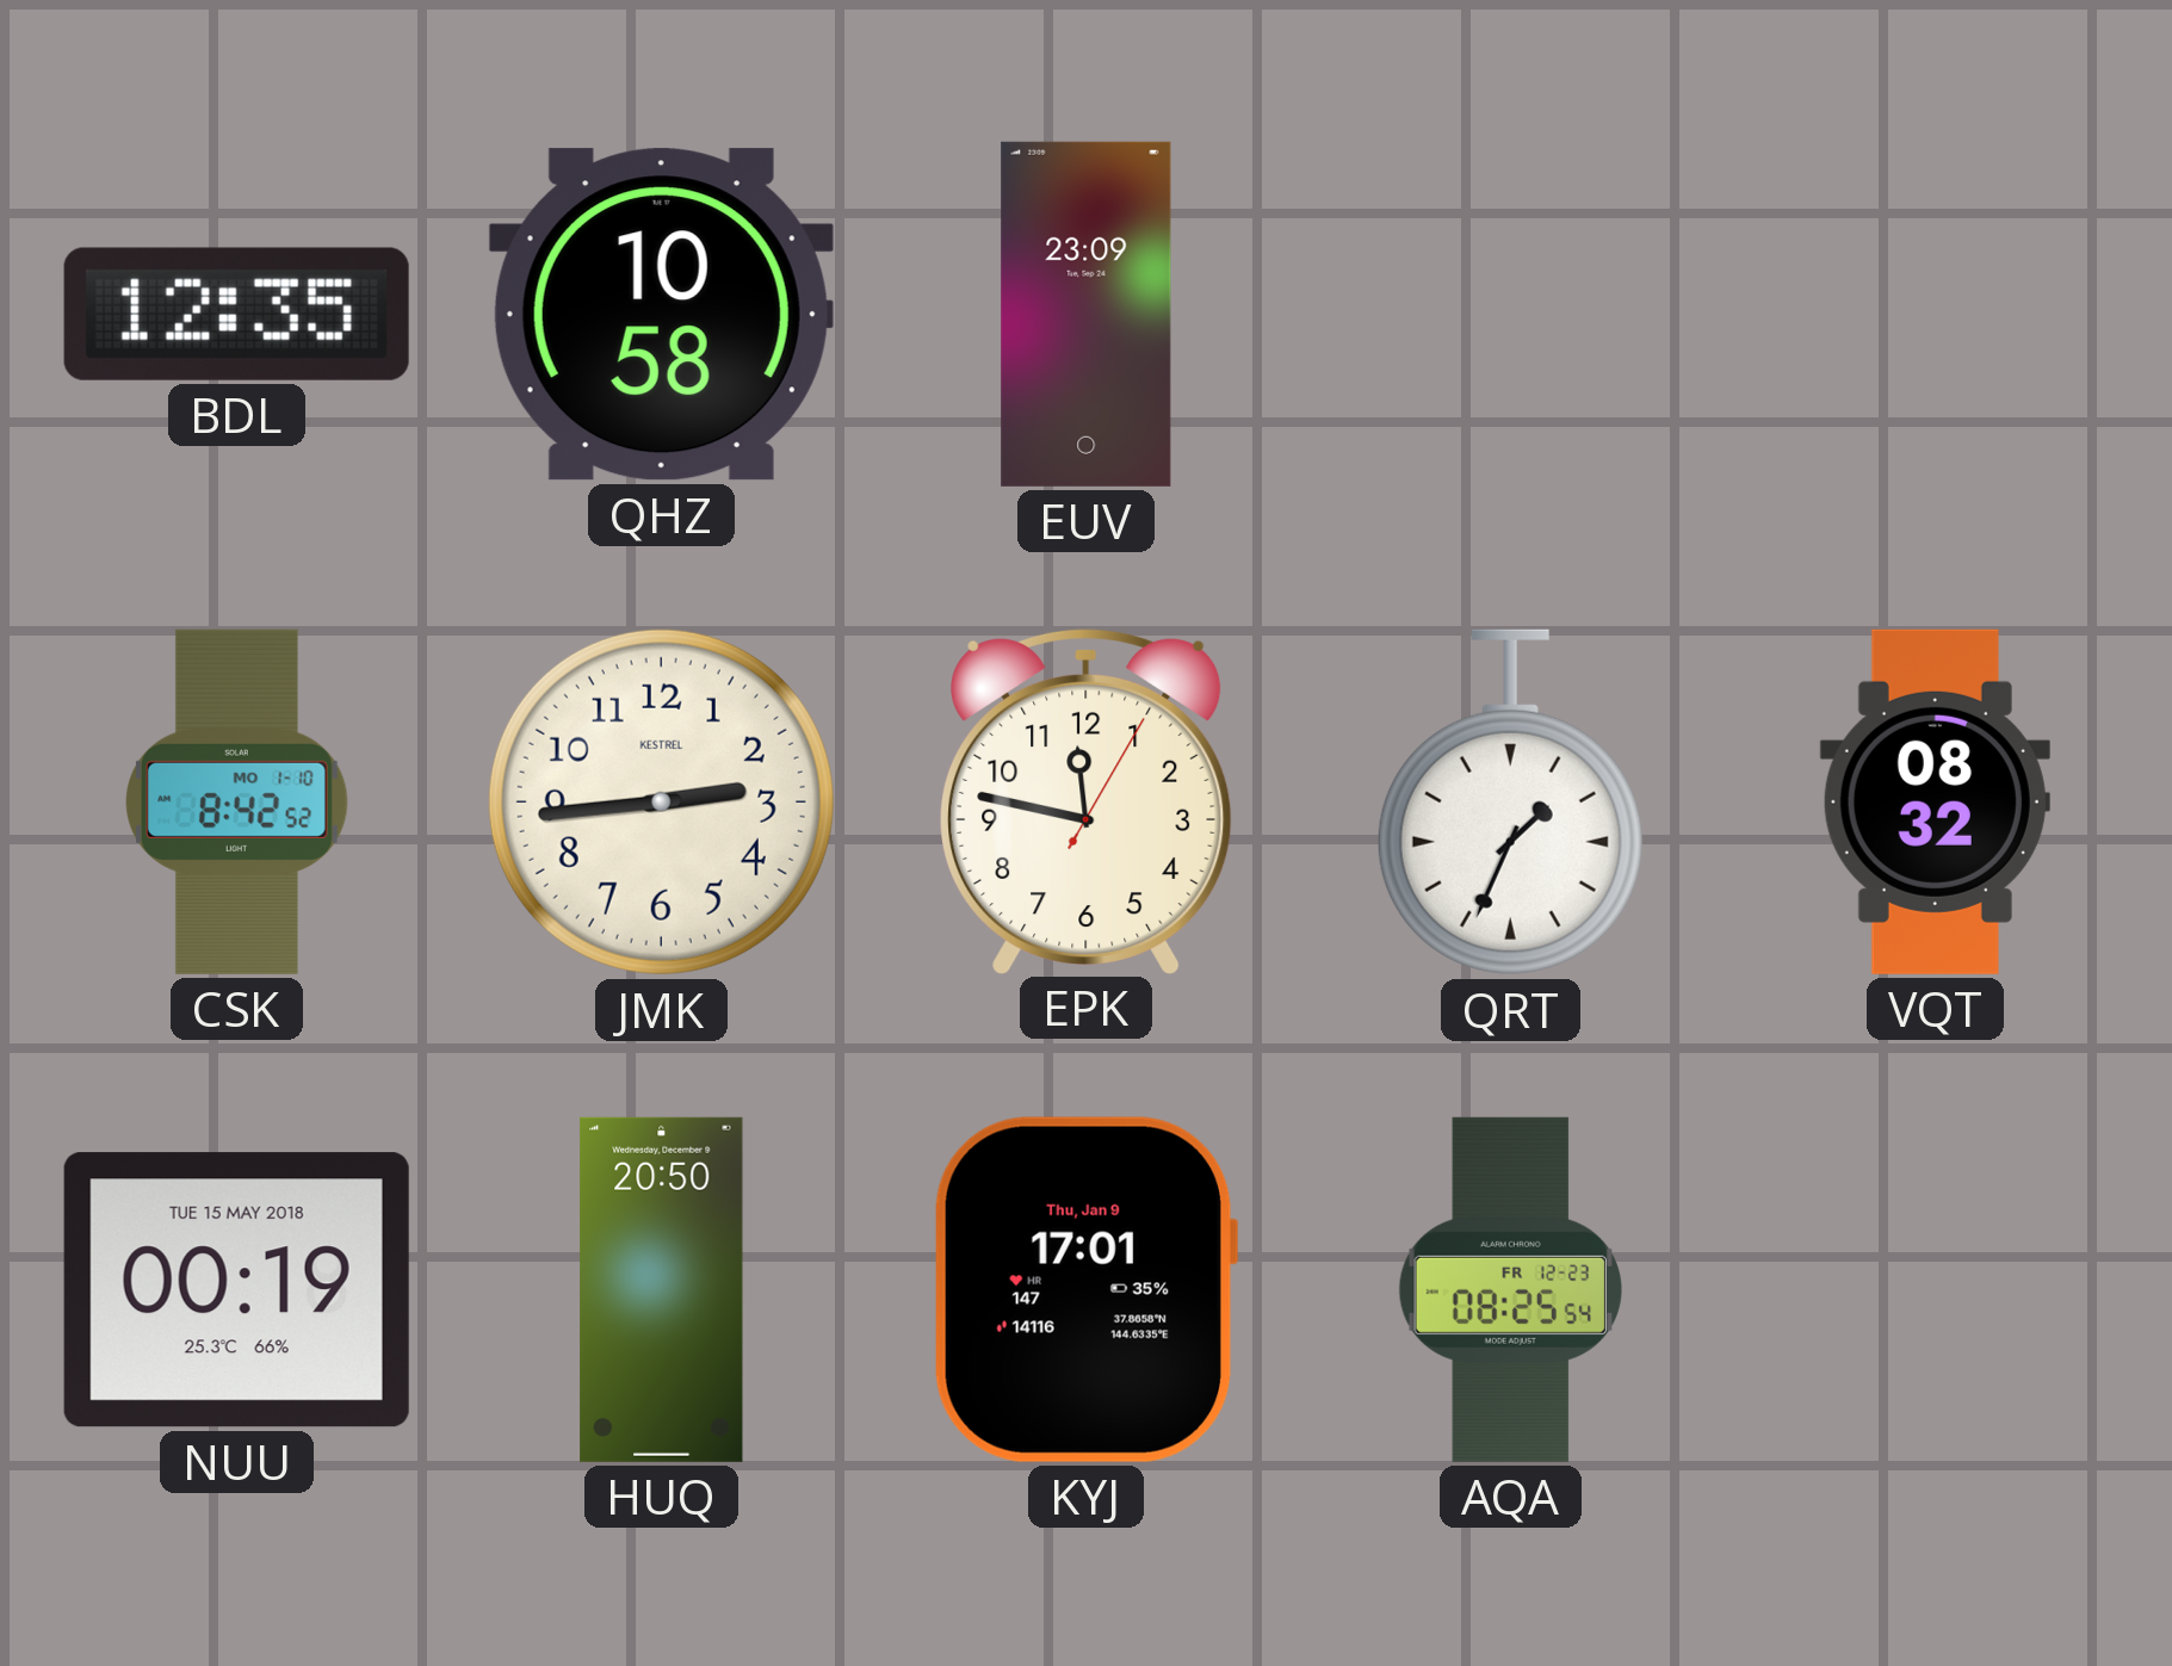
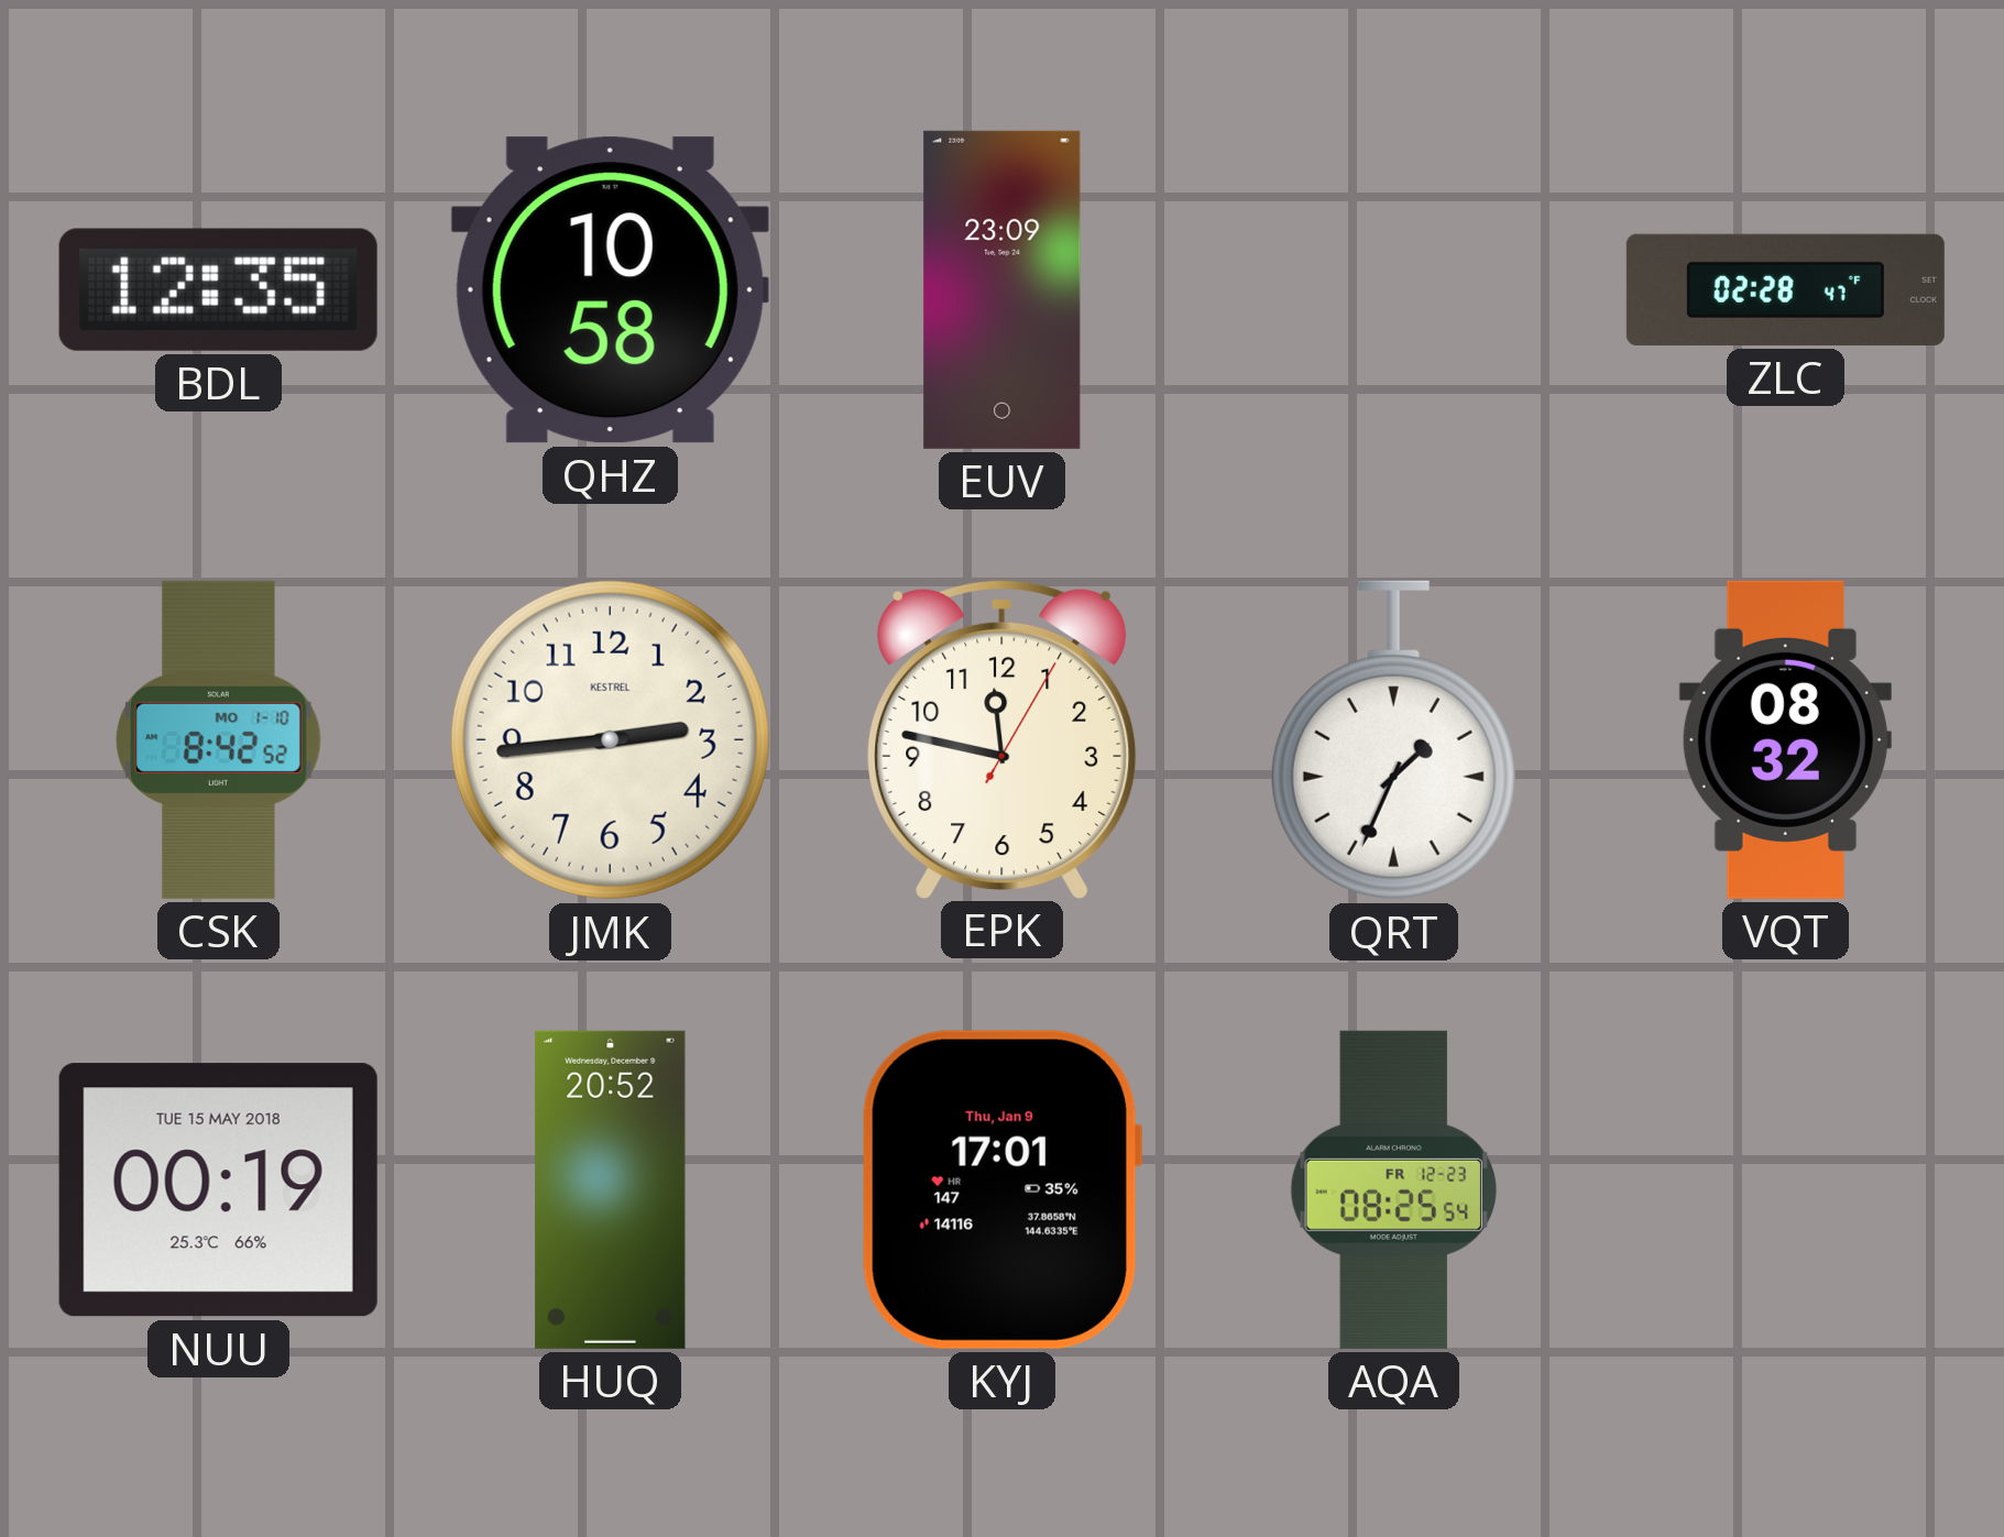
ZLC: none -> 02:28 (1785, 289)
HUQ: 20:50 -> 20:52 (611, 1189)
